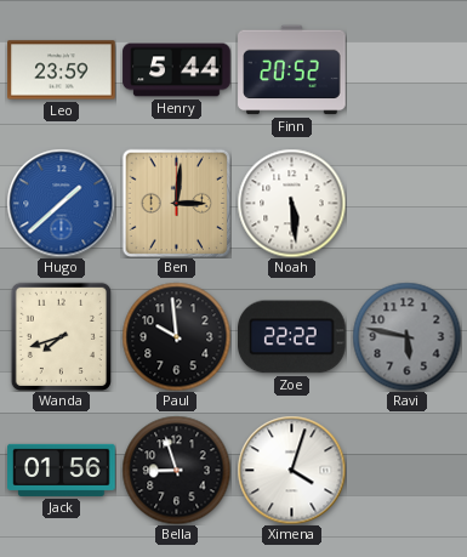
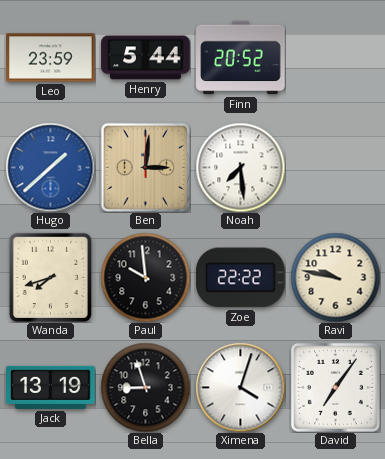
Noah: 5:29 -> 7:29 (240, 167)
Ravi: 5:47 -> 9:47 (335, 277)
Ravi dial: grey -> cream (335, 277)
Jack: 01:56 -> 13:19 (51, 387)
David: none -> 7:06 (335, 387)
